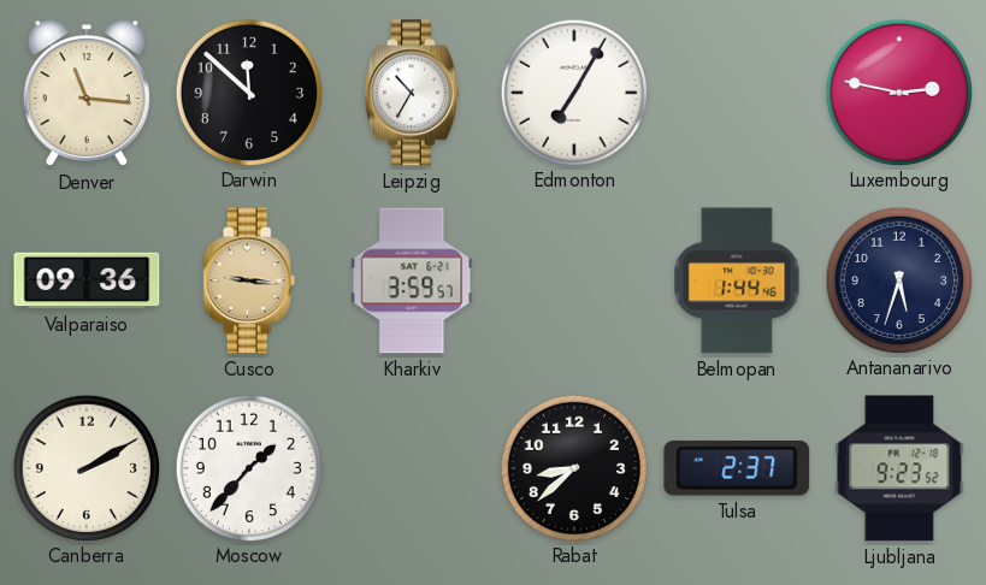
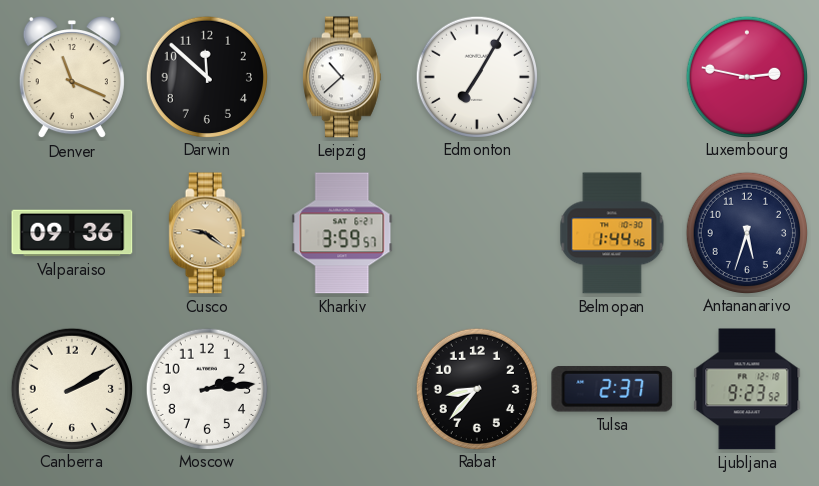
Denver: 11:16 -> 11:19 (72, 78)
Leipzig: 10:35 -> 10:38 (343, 77)
Cusco: 9:16 -> 9:21 (207, 233)
Moscow: 1:37 -> 2:14 (206, 388)
Rabat: 8:38 -> 8:37 (476, 388)
